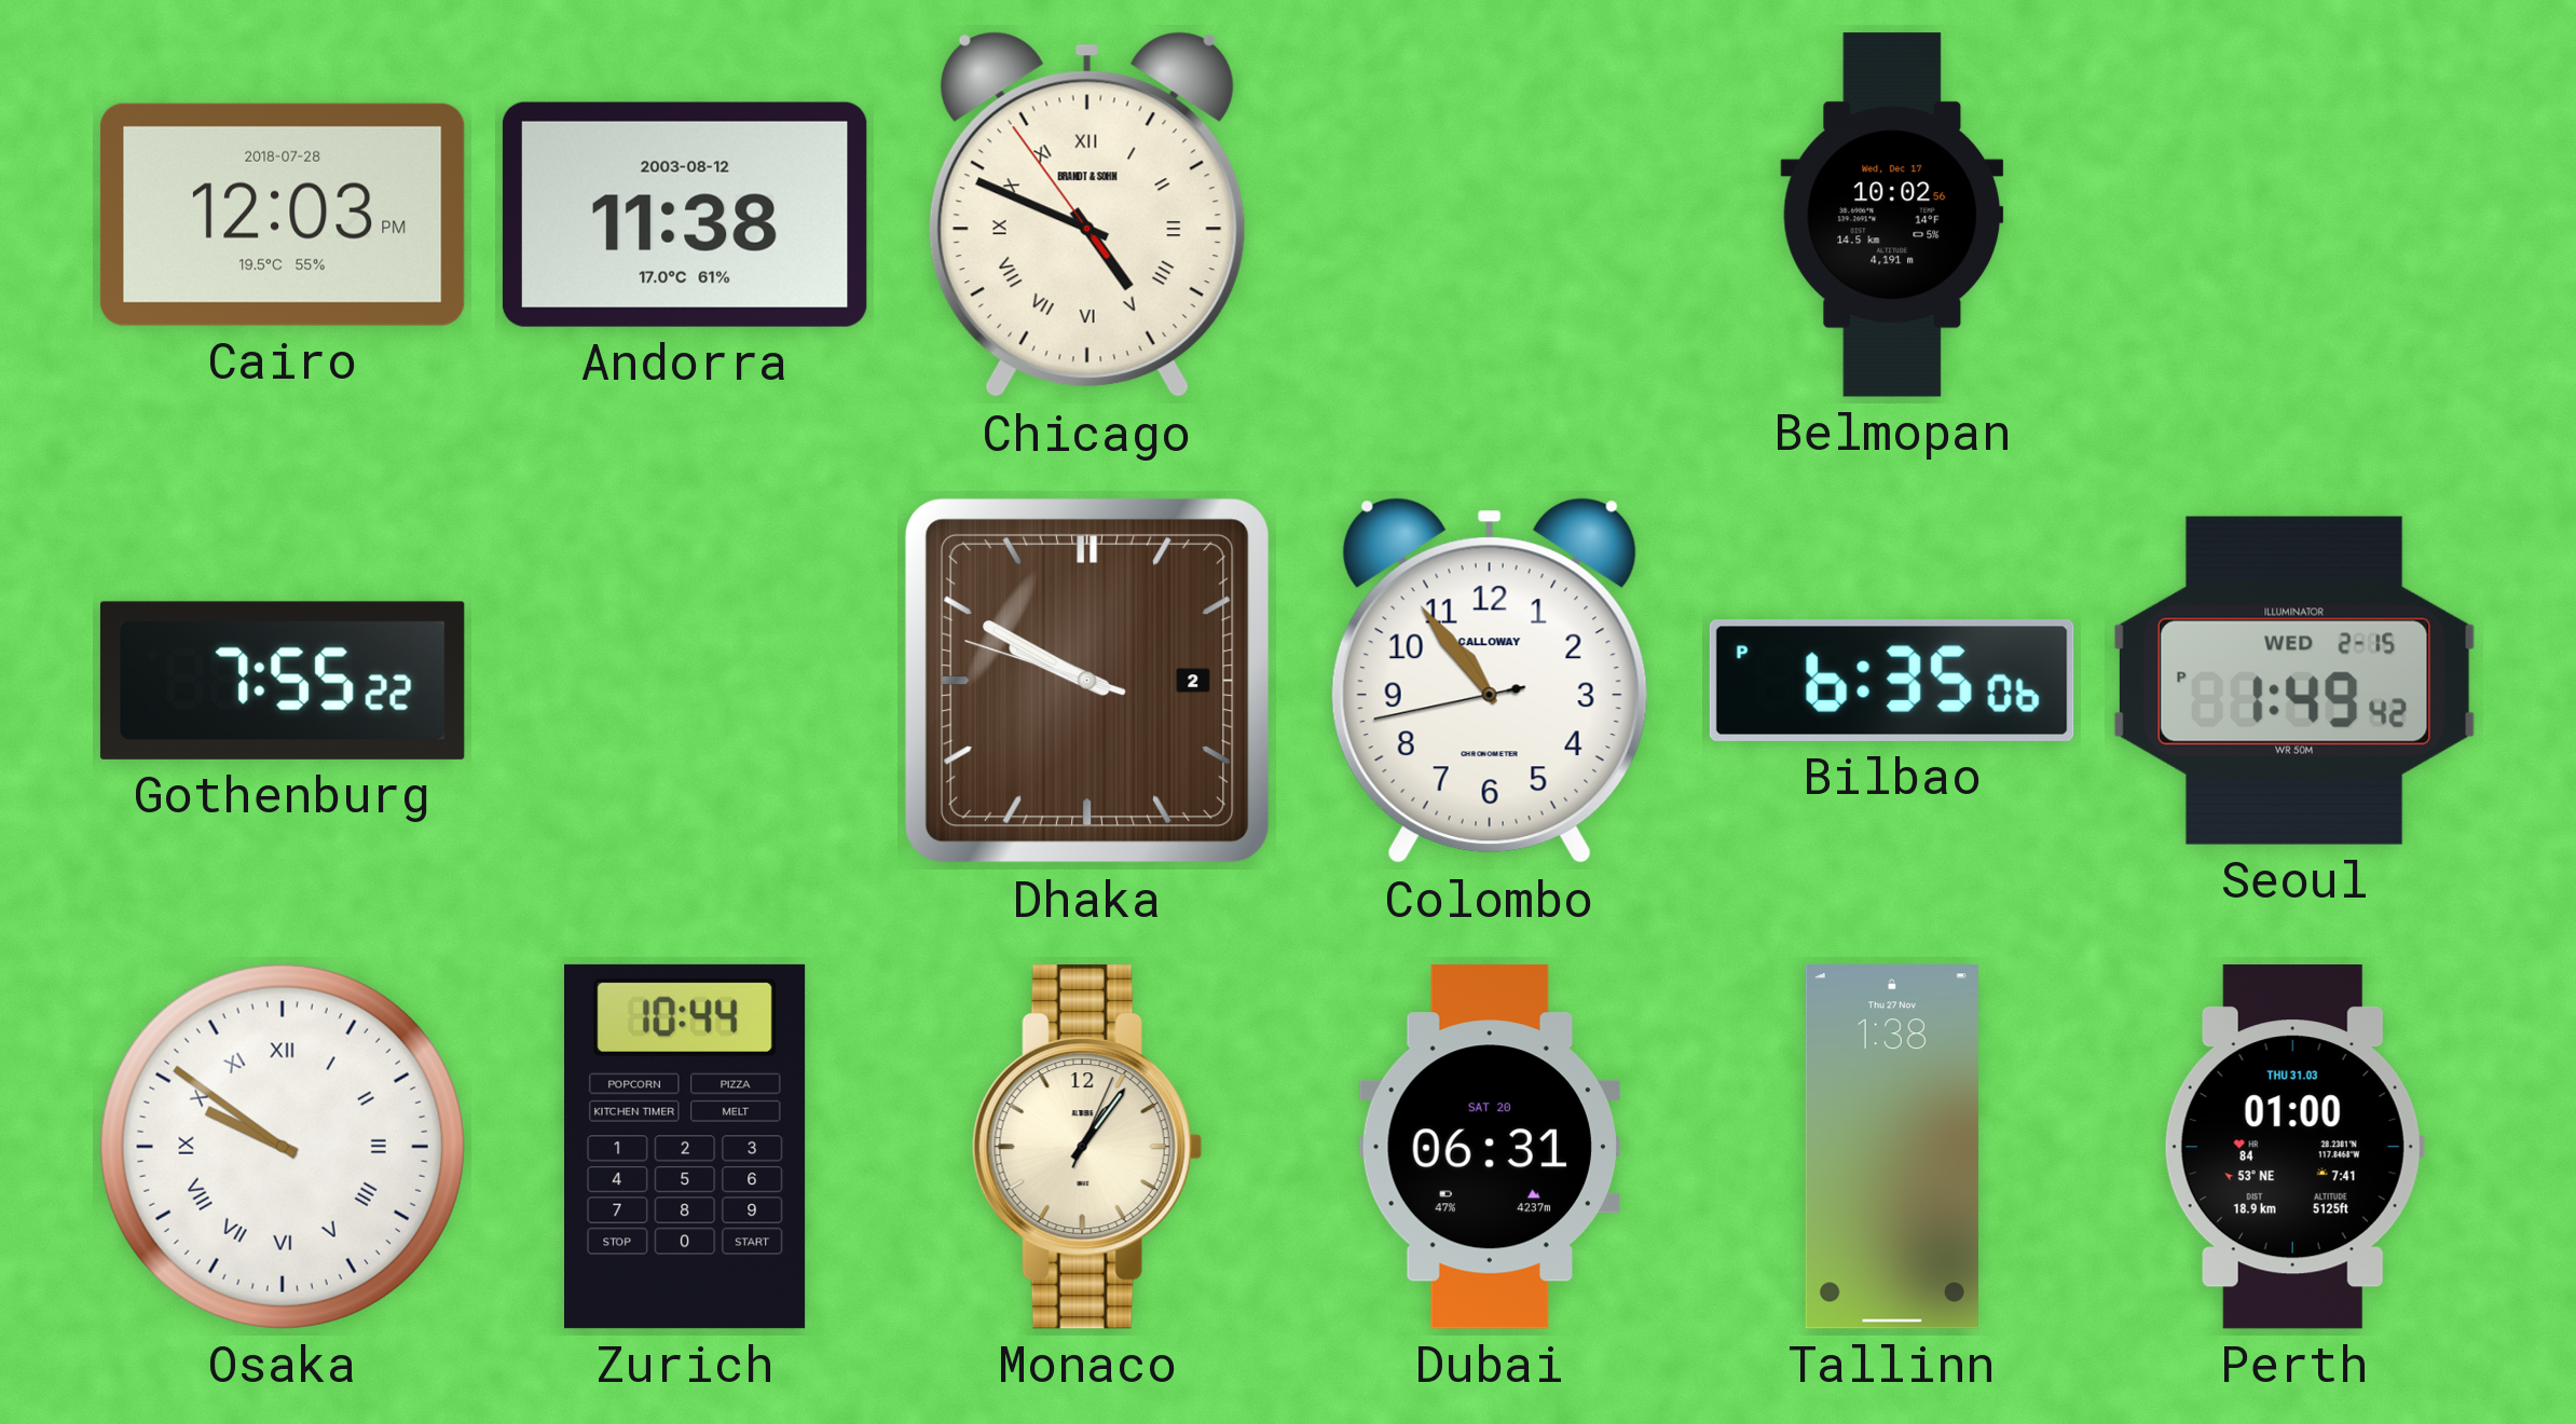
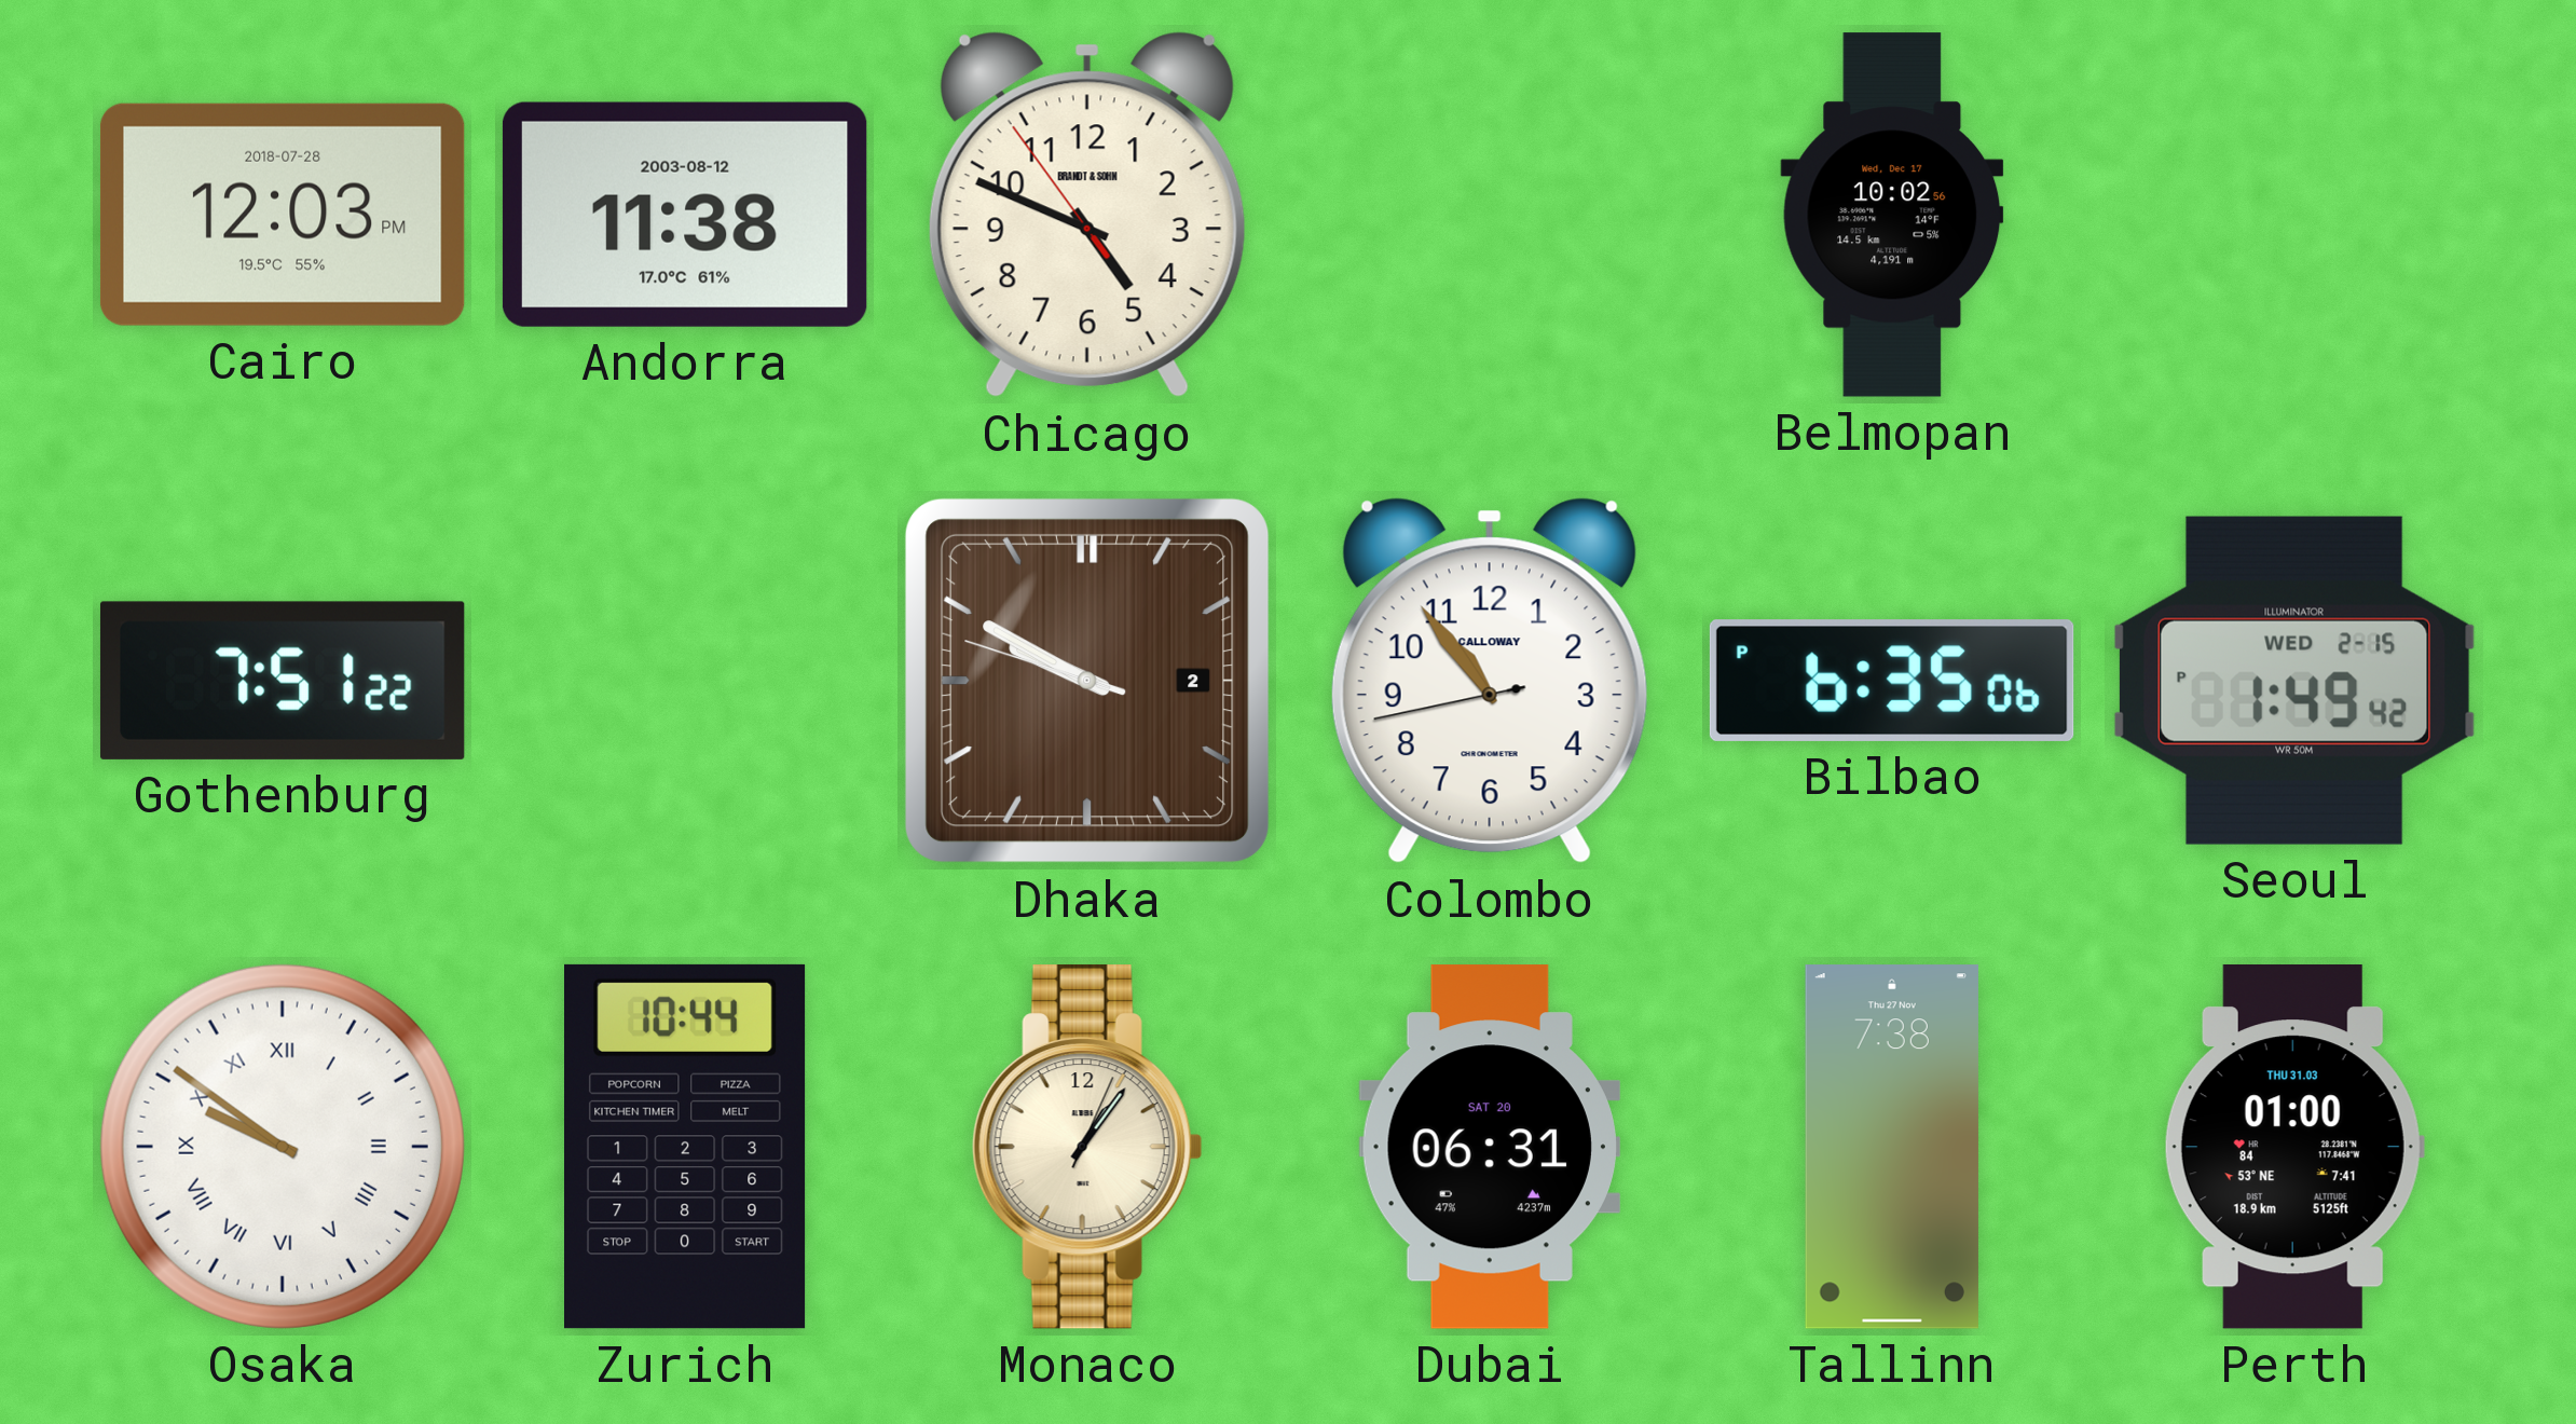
Chicago numerals: Roman -> Arabic (1087, 215)
Gothenburg: 7:55 -> 7:51 (283, 681)
Tallinn: 1:38 -> 7:38 (1892, 1147)
